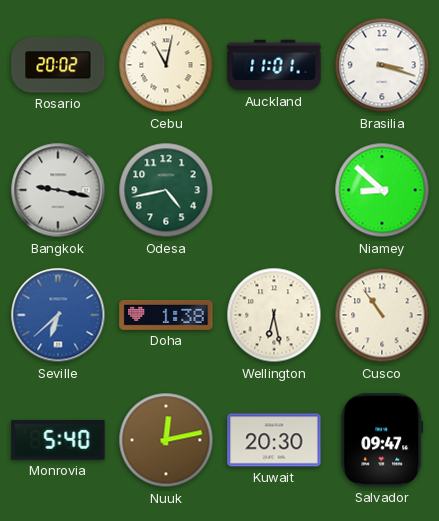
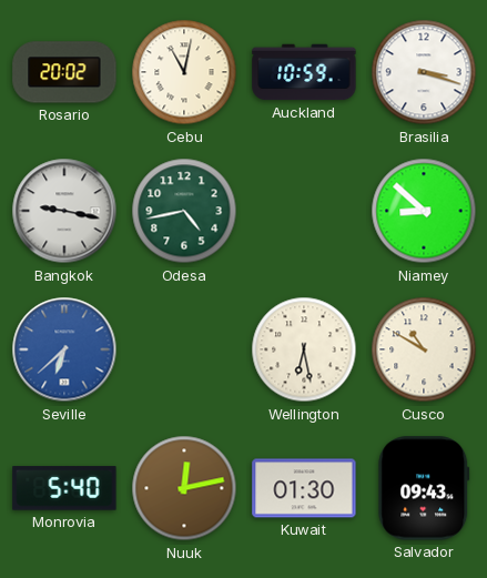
Auckland: 11:01 -> 10:59 (304, 72)
Doha: 1:38 -> none (166, 315)
Cusco: 10:54 -> 10:50 (424, 349)
Kuwait: 20:30 -> 01:30 (304, 488)
Salvador: 09:47 -> 09:43 (424, 488)
